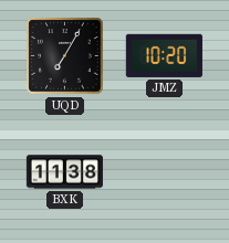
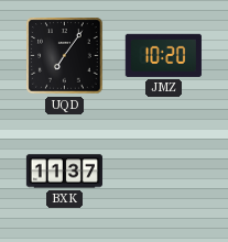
UQD: 7:05 -> 7:06 (65, 56)
BXK: 11:38 -> 11:37 (64, 172)
